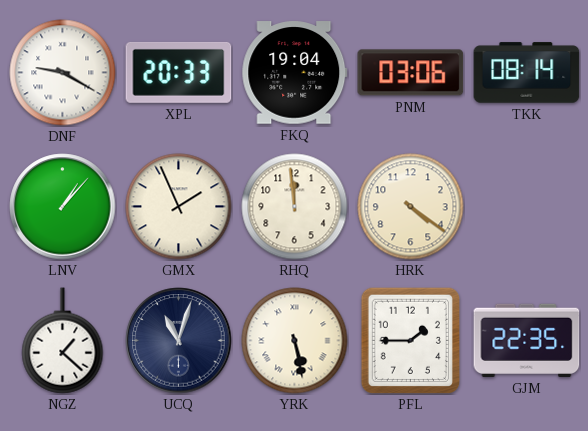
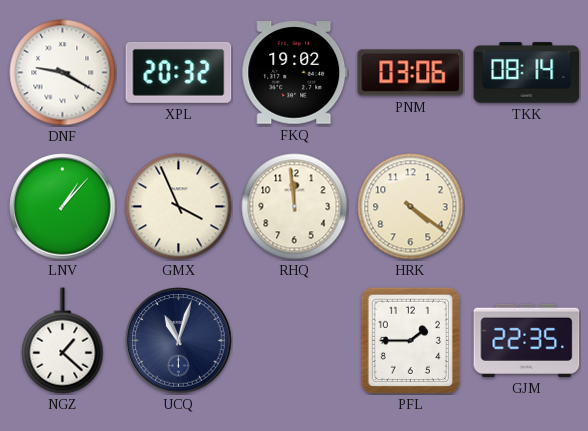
XPL: 20:33 -> 20:32 (179, 72)
FKQ: 19:04 -> 19:02 (295, 73)
GMX: 1:56 -> 3:56 (179, 207)
YRK: 5:28 -> none (295, 341)
